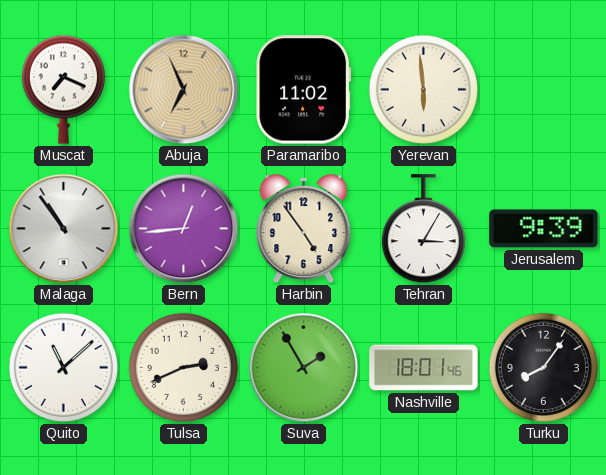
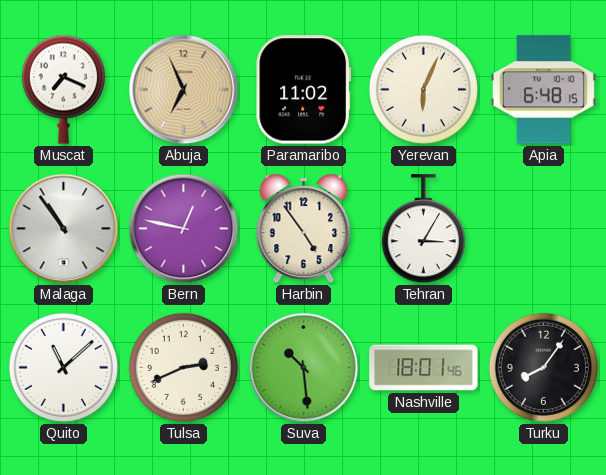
Yerevan: 5:59 -> 6:04 (423, 89)
Apia: none -> 6:48 (543, 90)
Bern: 12:44 -> 12:47 (184, 229)
Jerusalem: 9:39 -> none (544, 229)
Suva: 1:55 -> 10:29 (304, 368)
